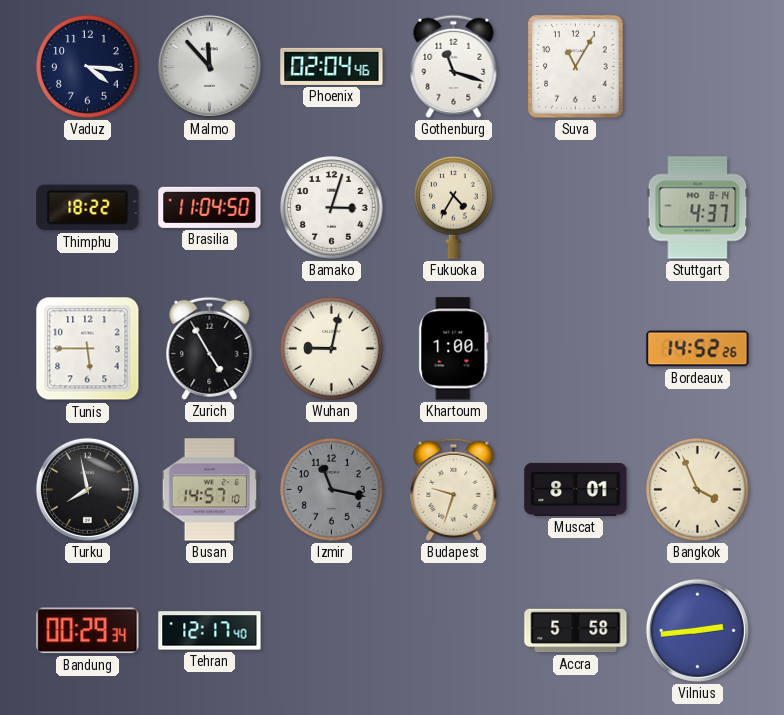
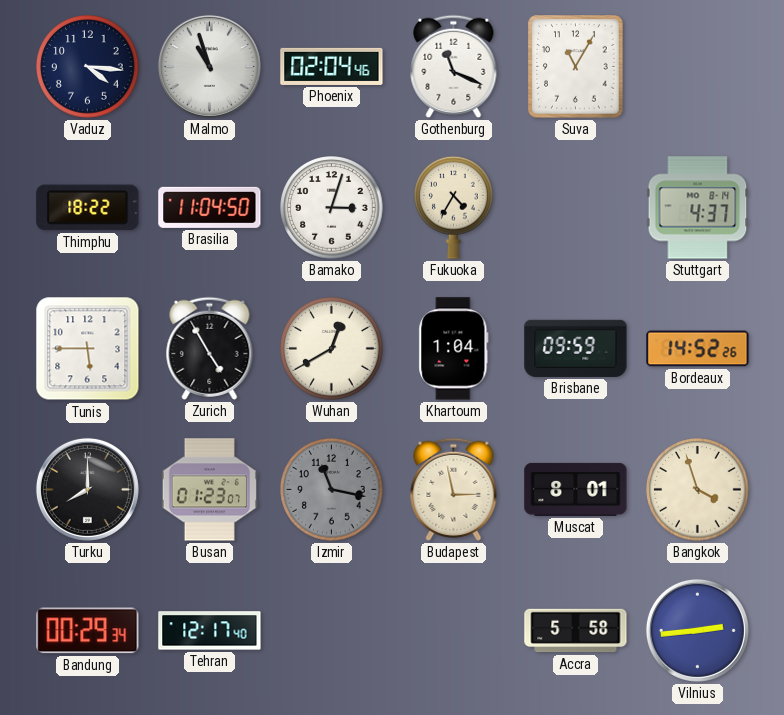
Malmo: 11:53 -> 10:57 (209, 66)
Gothenburg: 11:18 -> 11:19 (454, 66)
Wuhan: 9:02 -> 12:40 (332, 349)
Khartoum: 1:00 -> 1:04 (454, 349)
Brisbane: none -> 09:59 (576, 348)
Turku: 7:58 -> 8:00 (87, 489)
Busan: 14:57 -> 01:23 (209, 490)
Budapest: 9:33 -> 2:58 (454, 489)
Bangkok: 3:56 -> 3:57 (698, 490)
